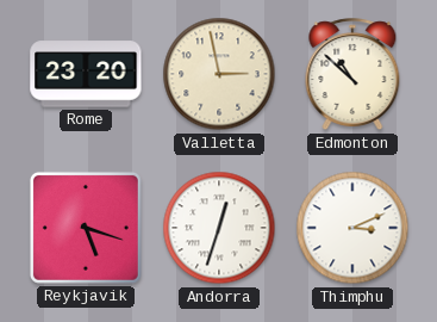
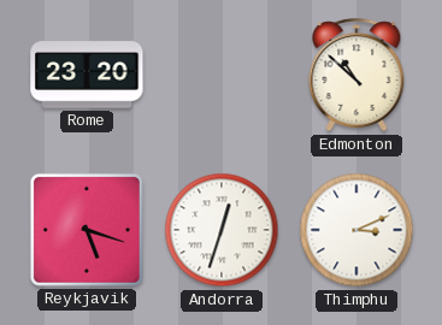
Valletta: 2:58 -> none (219, 74)
